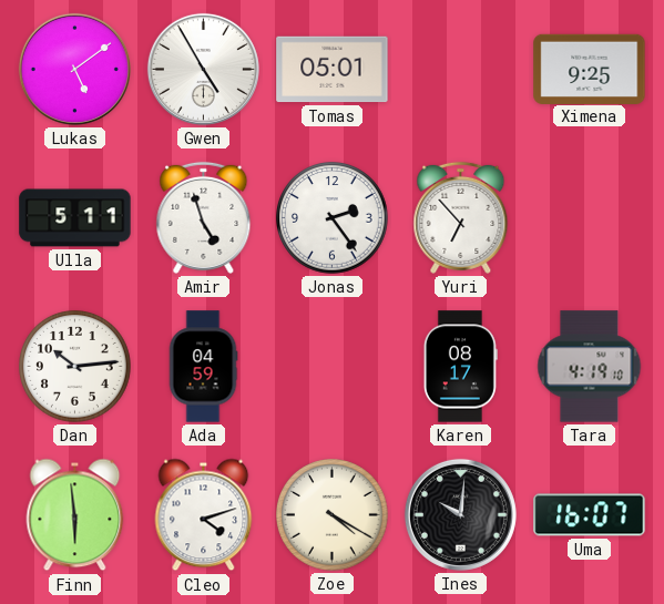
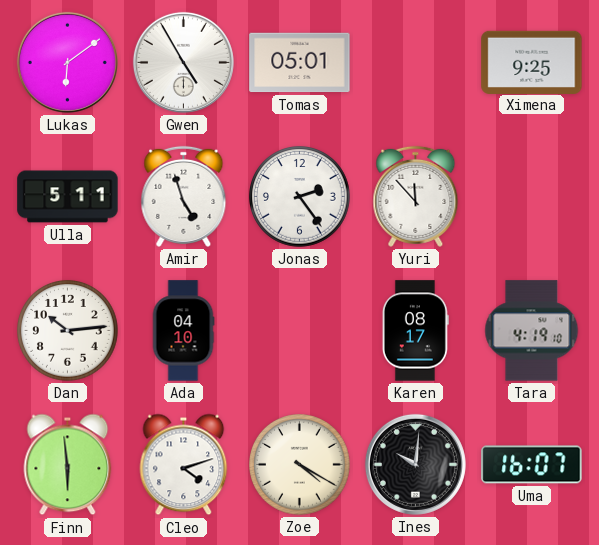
Lukas: 5:09 -> 6:09 (67, 62)
Yuri: 6:53 -> 11:53 (416, 196)
Ada: 04:59 -> 04:10 (183, 331)
